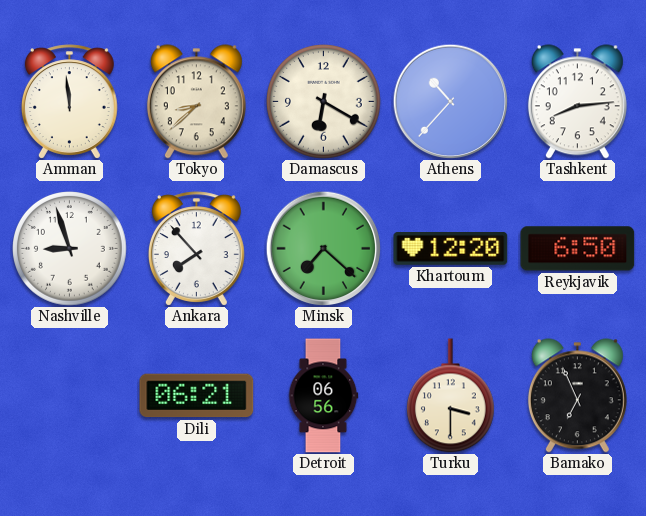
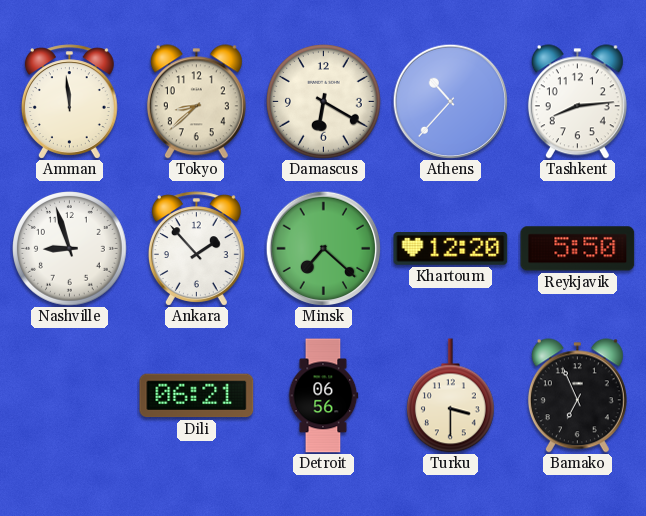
Ankara: 7:53 -> 1:53 (196, 249)
Reykjavik: 6:50 -> 5:50 (578, 249)
